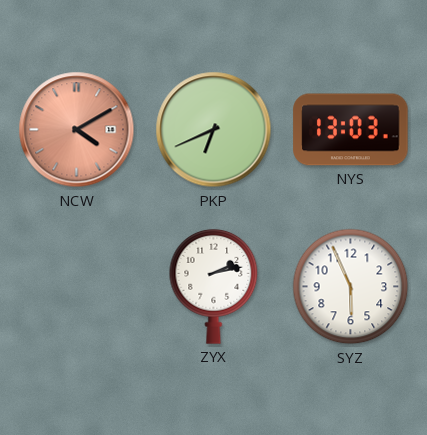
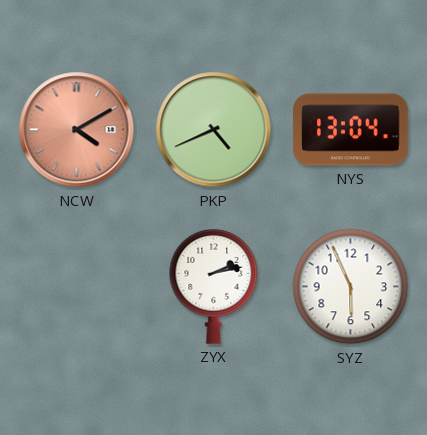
PKP: 6:41 -> 4:41 (214, 130)
NYS: 13:03 -> 13:04 (351, 130)
